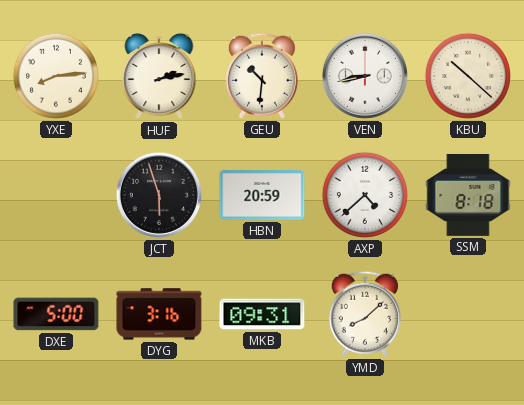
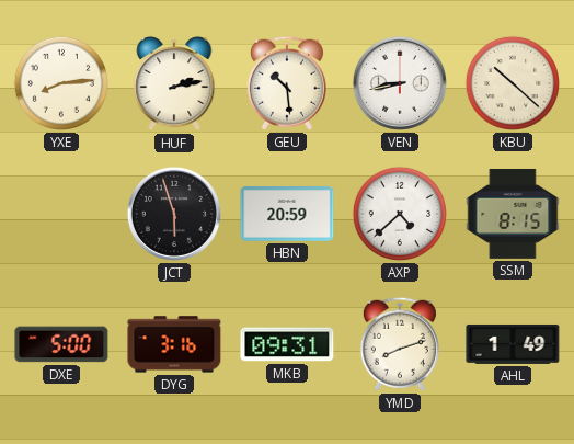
GEU: 10:31 -> 10:29 (287, 83)
SSM: 8:18 -> 8:15 (513, 214)
YMD: 8:08 -> 8:12 (400, 344)
AHL: none -> 1:49 (513, 344)
